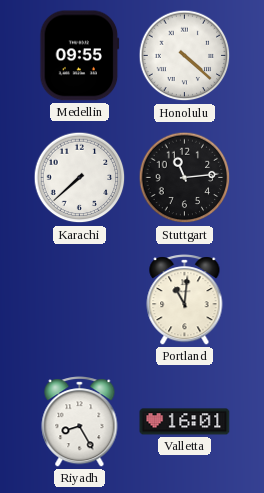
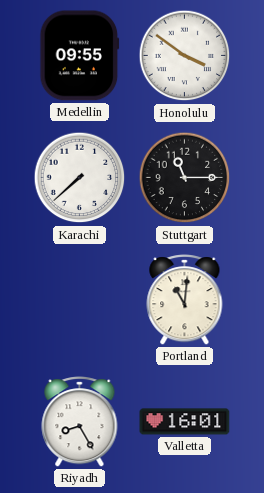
Honolulu: 4:22 -> 3:51 (185, 56)
Stuttgart: 11:14 -> 11:15 (185, 178)
